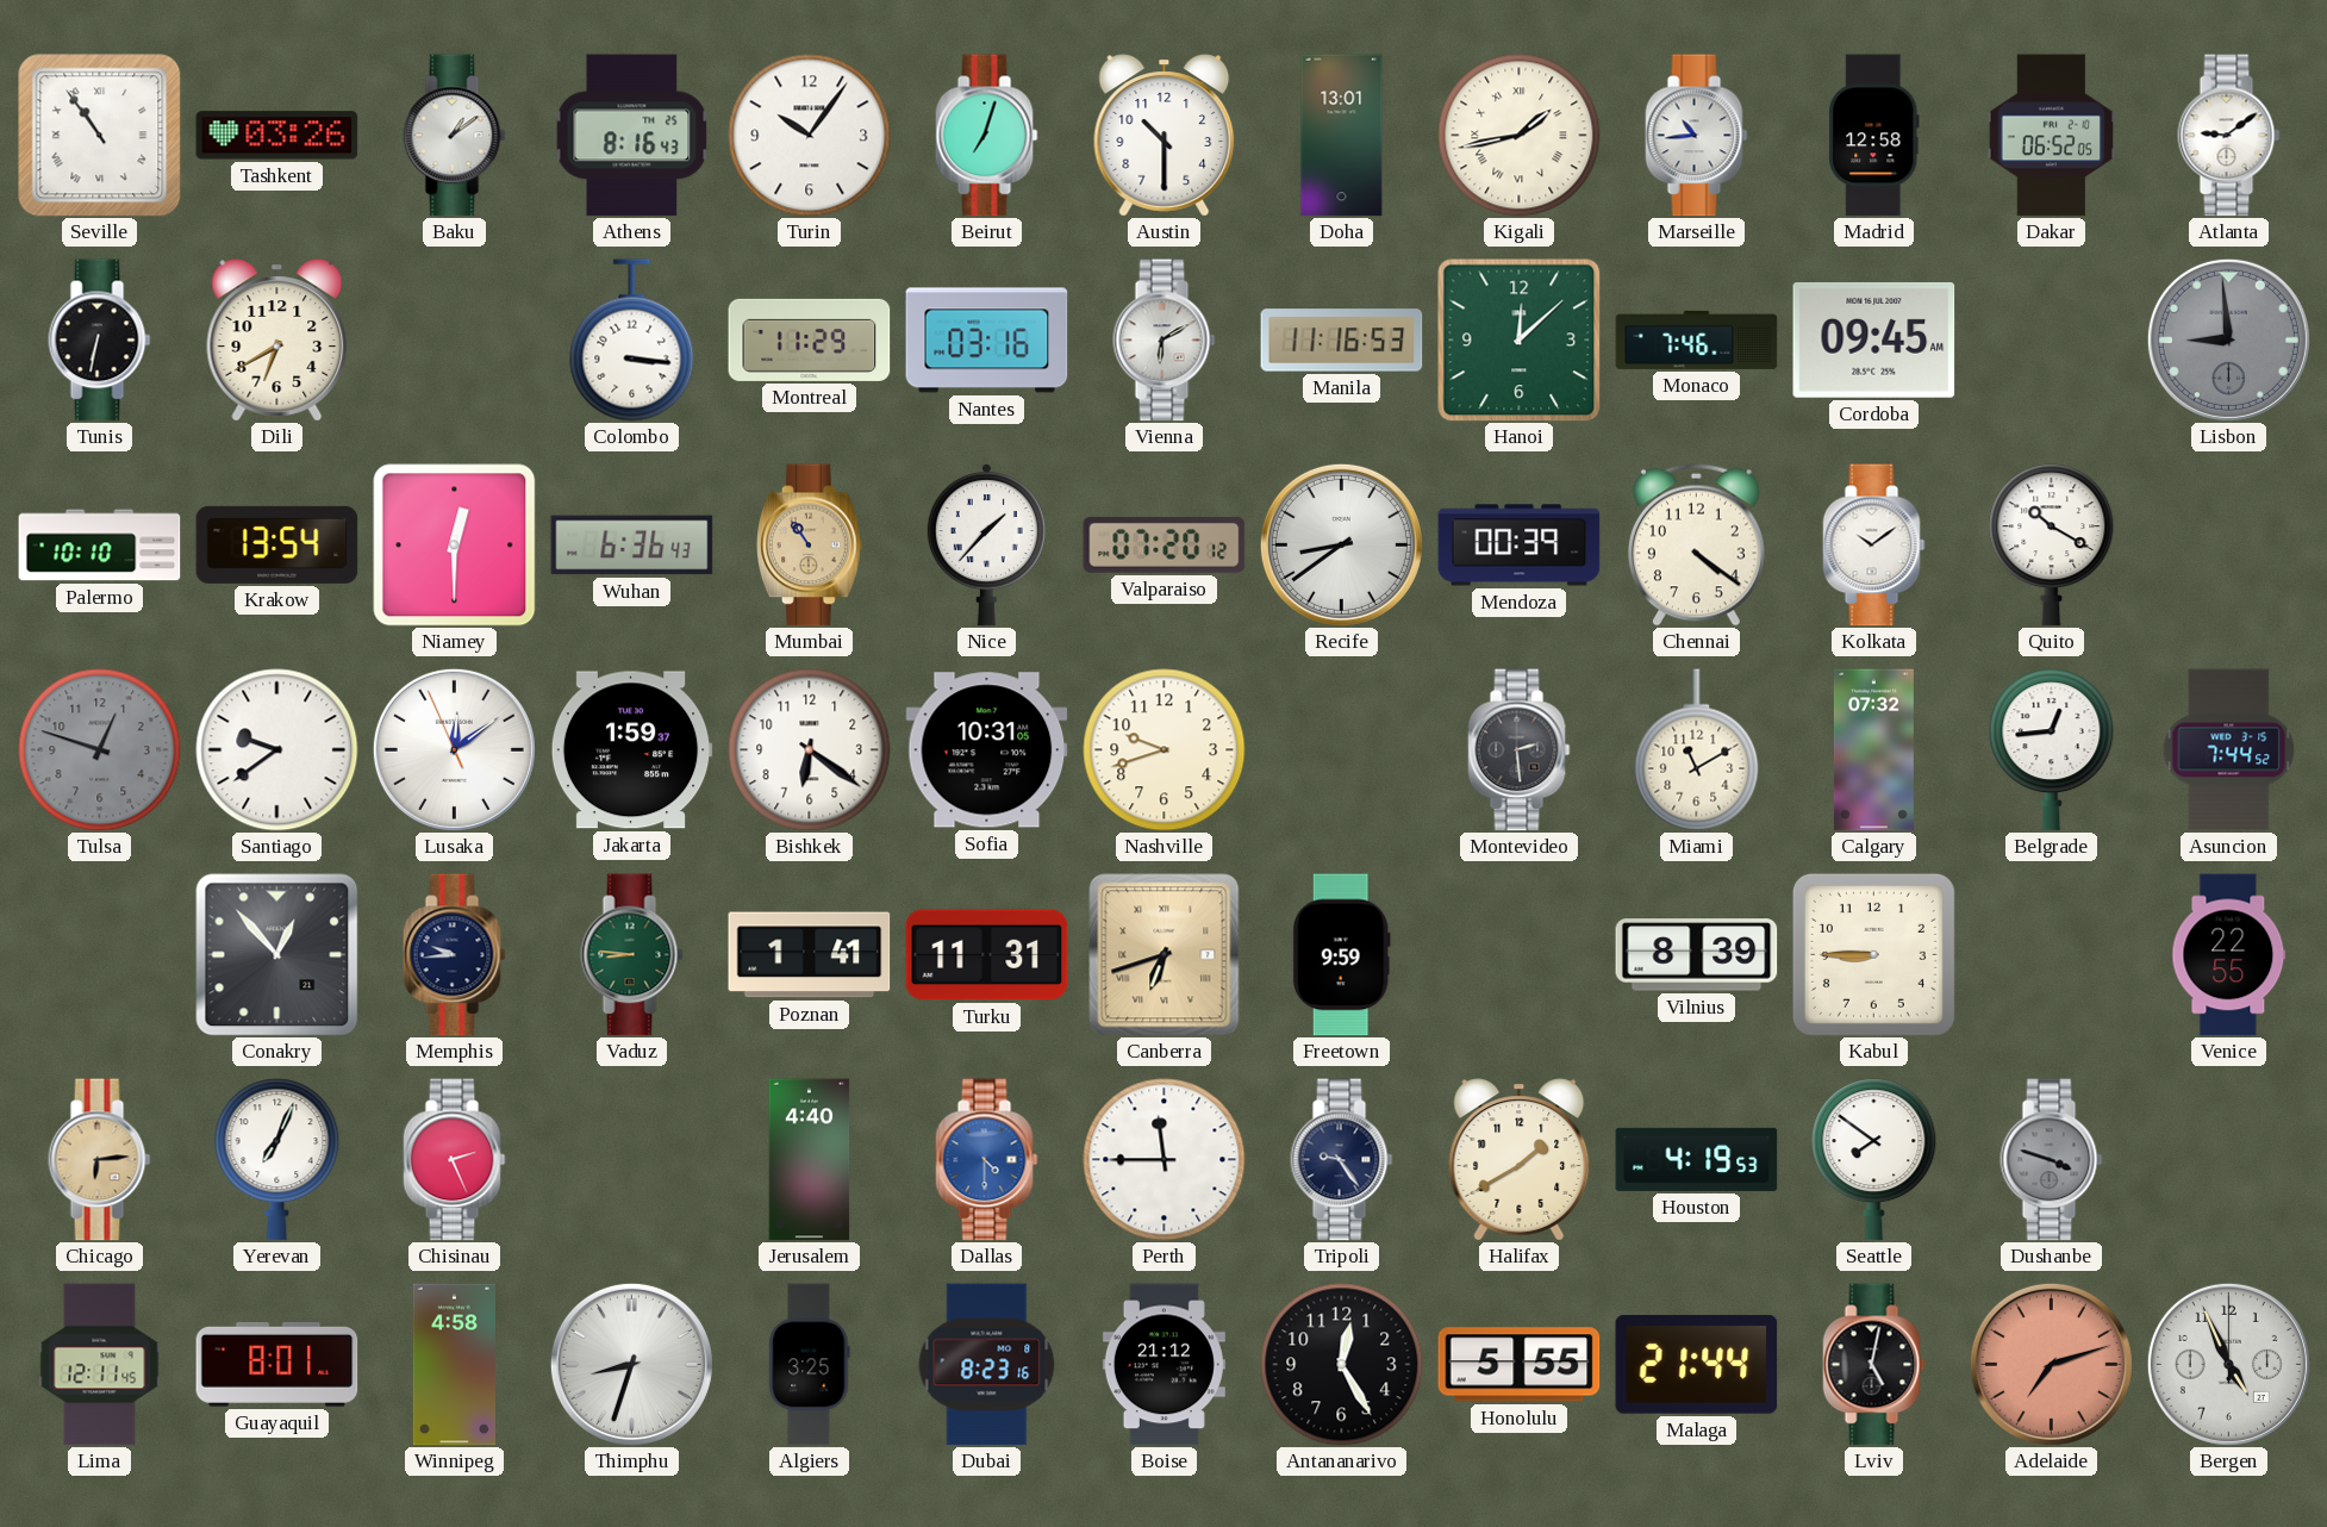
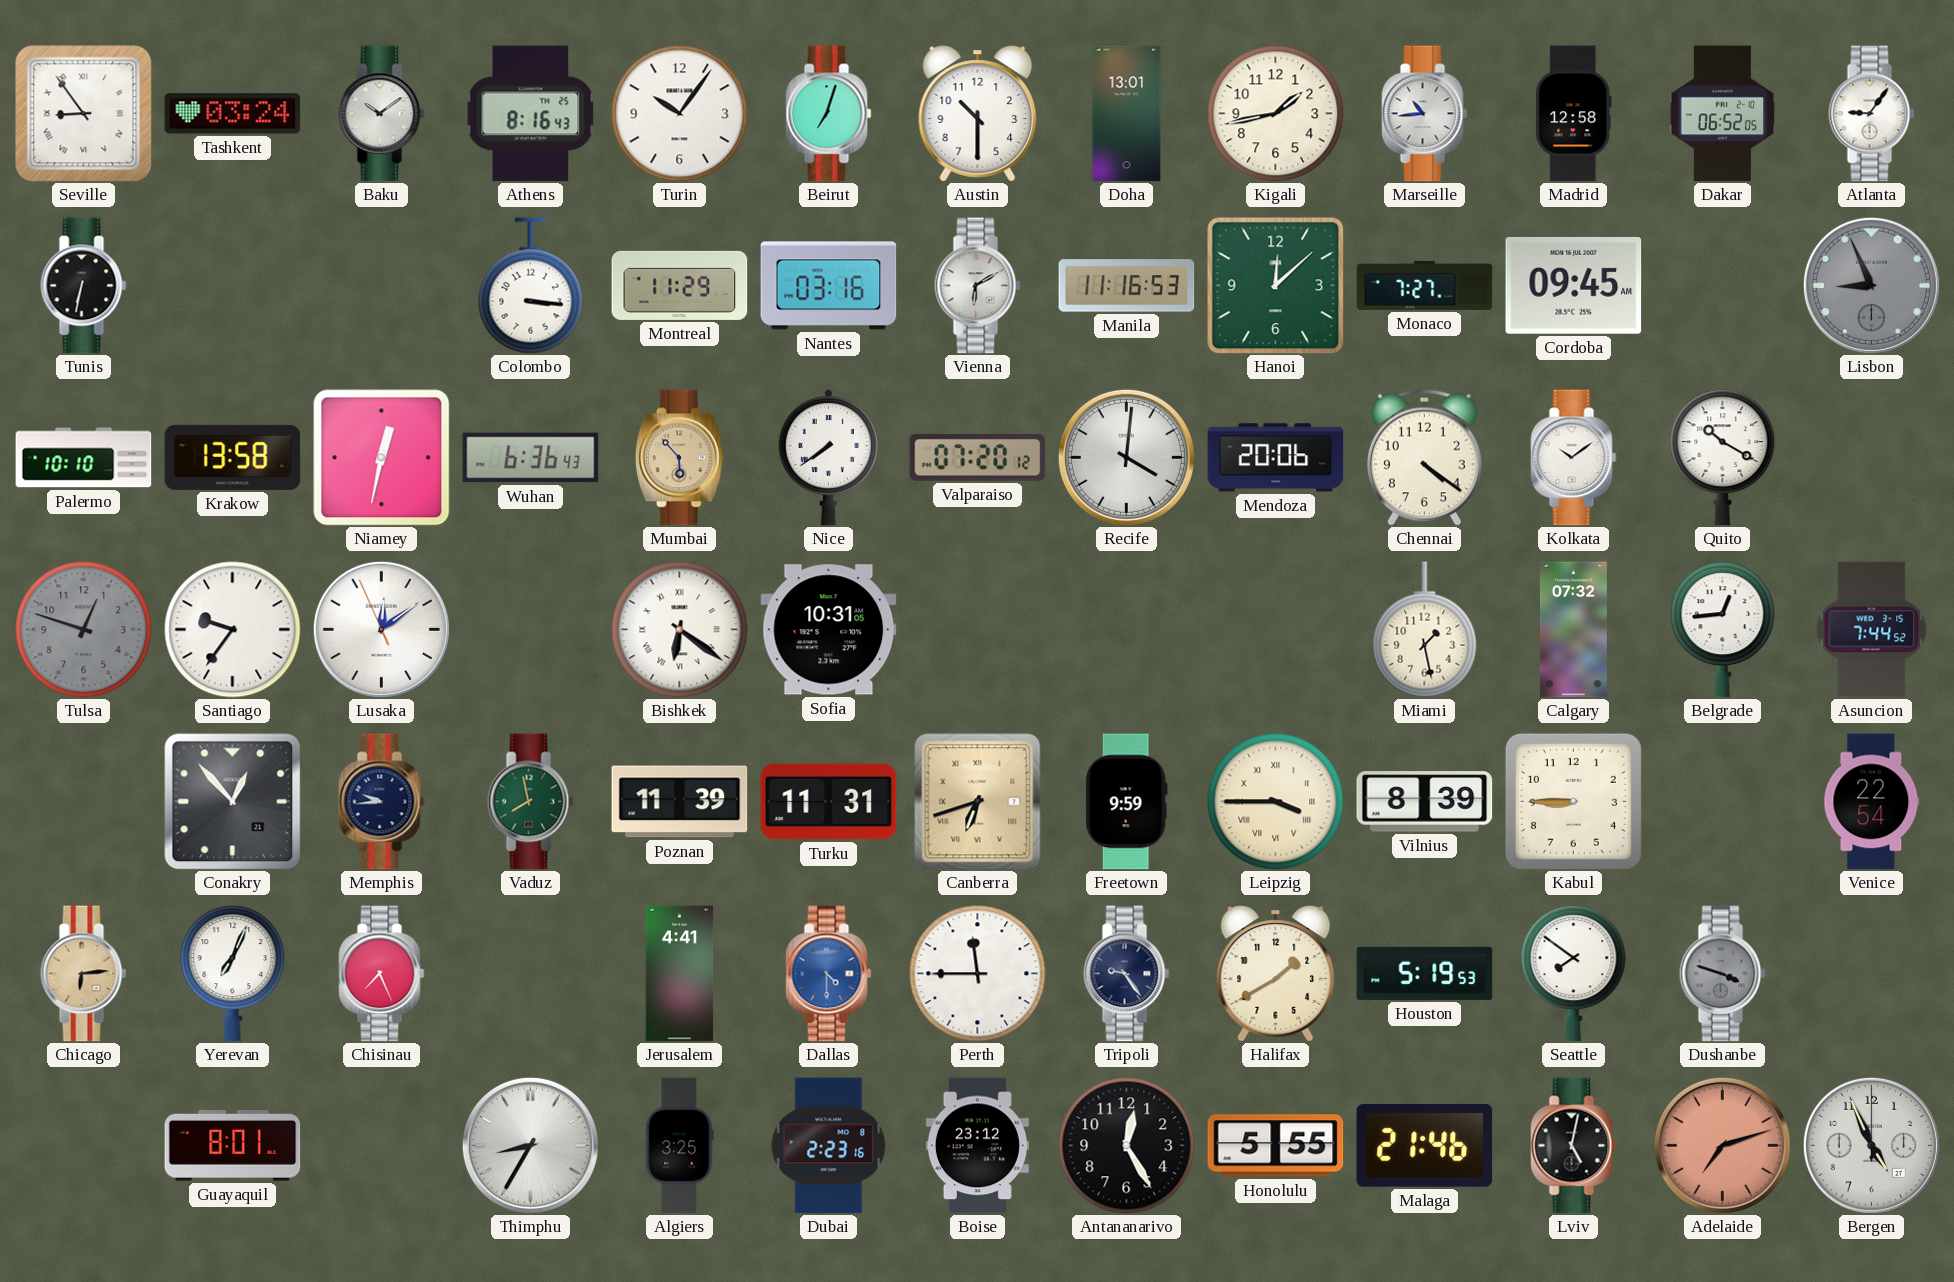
Seville: 10:54 -> 8:54 (84, 114)
Tashkent: 03:26 -> 03:24 (233, 114)
Baku: 1:09 -> 10:09 (382, 114)
Kigali numerals: Roman -> Arabic (1276, 114)
Atlanta: 9:09 -> 9:06 (1872, 114)
Dili: 6:40 -> none (277, 341)
Monaco: 7:46 -> 7:27 (1425, 285)
Lisbon: 8:59 -> 8:56 (1871, 285)
Krakow: 13:54 -> 13:58 (233, 457)
Niamey: 12:30 -> 12:32 (382, 458)
Mumbai: 10:54 -> 5:53 (680, 458)
Nice: 1:37 -> 7:39 (828, 457)
Recife: 8:39 -> 4:01 (1126, 457)
Mendoza: 00:39 -> 20:06 (1276, 458)
Santiago: 9:39 -> 9:36 (233, 630)
Jakarta: 1:59 -> none (631, 750)
Bishkek numerals: Arabic -> Roman (680, 630)
Nashville: 9:42 -> none (1165, 750)
Montevideo: 2:29 -> none (1520, 750)
Miami: 11:10 -> 1:28 (1425, 630)
Vaduz: 8:46 -> 7:58 (531, 802)
Poznan: 1:41 -> 11:39 (680, 802)
Leipzig: none -> 3:45 (1276, 802)
Venice: 22:55 -> 22:54 (1872, 802)
Chisinau: 2:26 -> 7:26 (382, 974)
Jerusalem: 4:40 -> 4:41 (680, 974)
Houston: 4:19 -> 5:19 (1425, 973)
Lima: 12:11 -> none (100, 1365)
Winnipeg: 4:58 -> none (454, 1365)
Thimphu: 8:33 -> 8:35 (530, 1145)
Dubai: 8:23 -> 2:23 (829, 1146)
Boise: 21:12 -> 23:12 (977, 1146)
Malaga: 21:44 -> 21:46 (1425, 1145)
